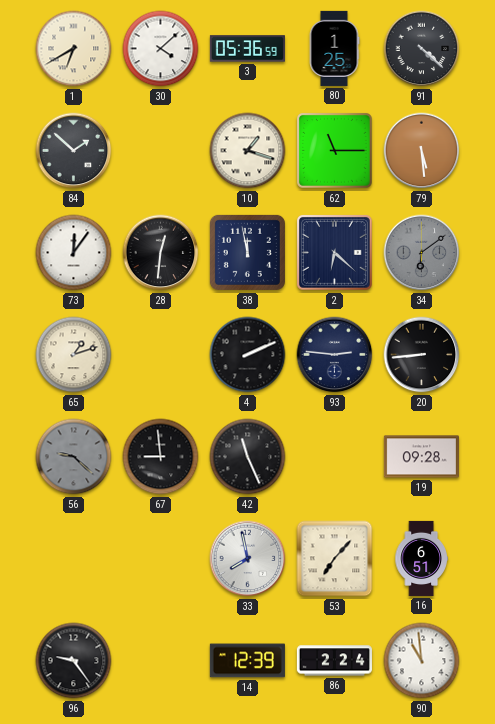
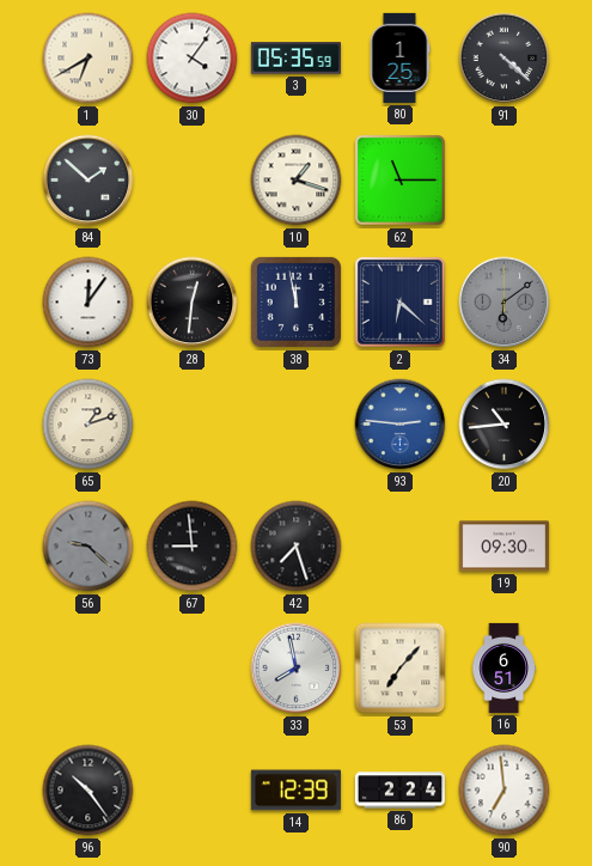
30: 4:08 -> 4:06 (193, 59)
3: 05:36 -> 05:35 (295, 59)
79: 5:29 -> none (422, 151)
4: 2:11 -> none (248, 355)
93 dial: navy -> blue (401, 425)
20: 8:44 -> 10:44 (505, 425)
42: 11:26 -> 7:27 (297, 547)
19: 09:28 -> 09:30 (503, 547)
96: 9:24 -> 10:24 (89, 791)
90: 10:59 -> 6:59 (505, 791)
